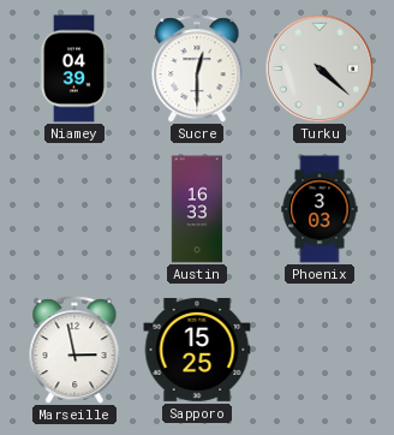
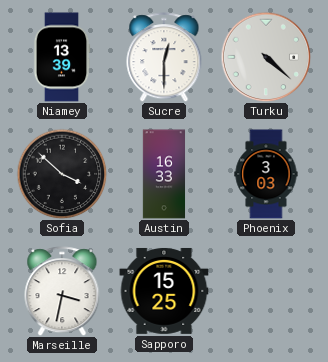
Niamey: 04:39 -> 13:39 (62, 57)
Sofia: none -> 3:52 (62, 174)
Marseille: 2:58 -> 3:32 (62, 291)
